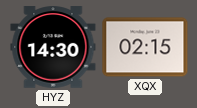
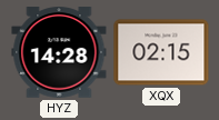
HYZ: 14:30 -> 14:28 (59, 52)
